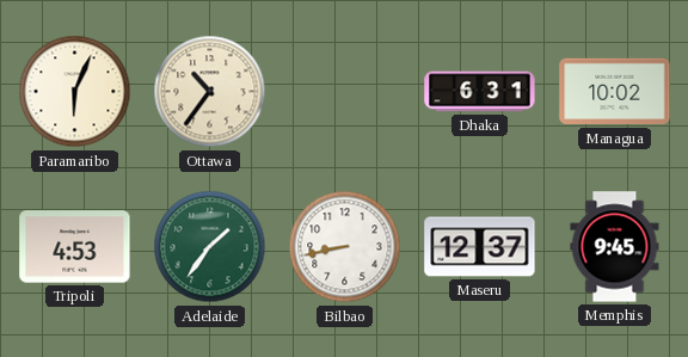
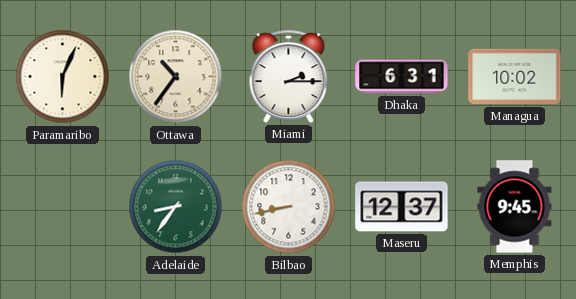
Miami: none -> 2:15 (289, 76)
Tripoli: 4:53 -> none (75, 247)
Adelaide: 1:36 -> 8:36 (176, 207)
